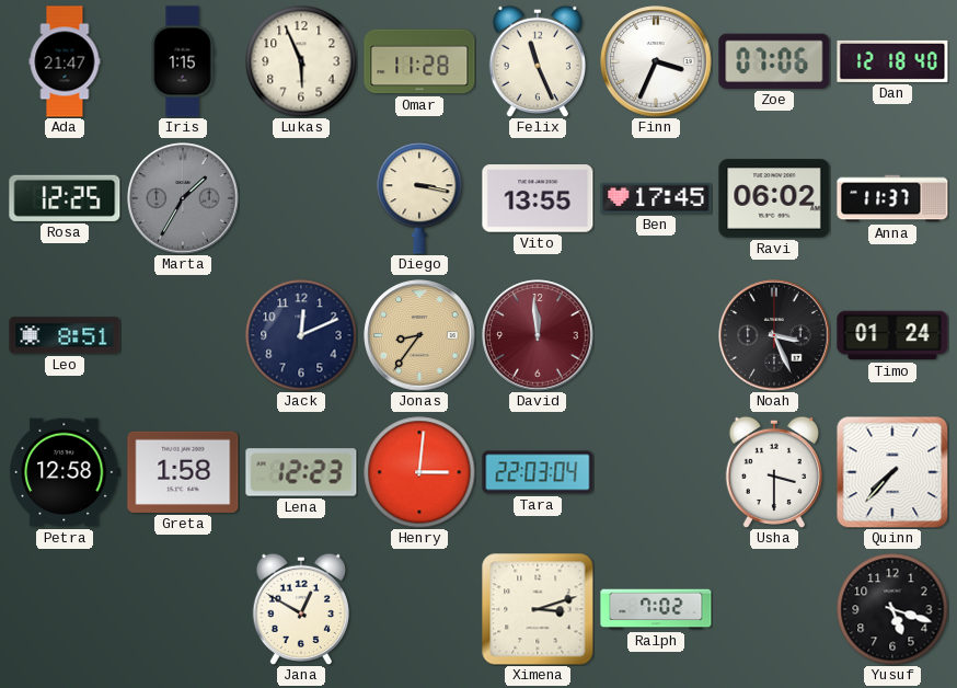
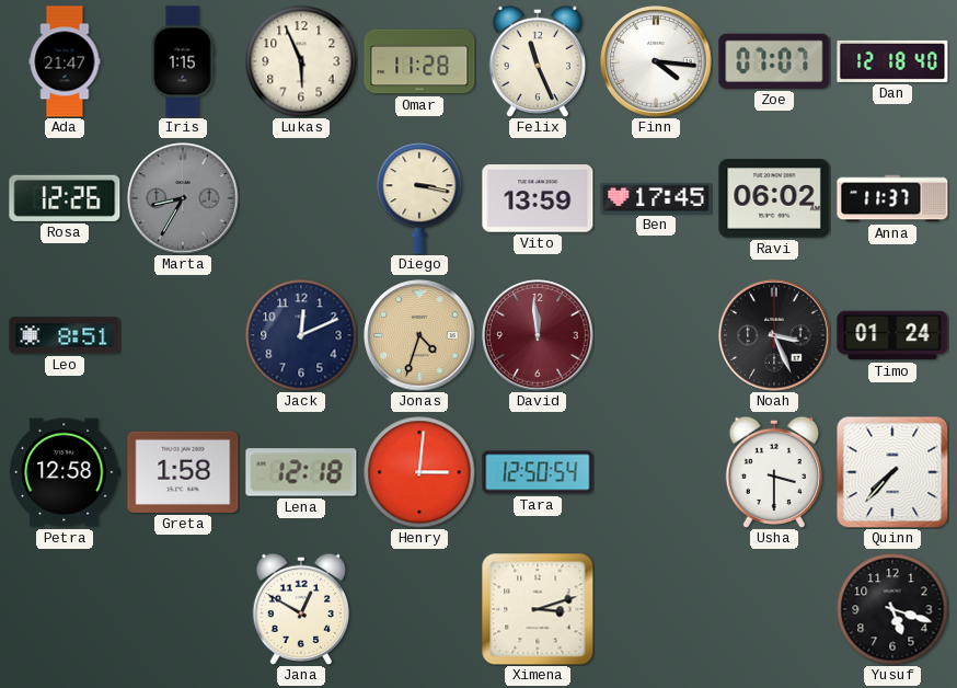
Finn: 3:34 -> 4:16 (656, 61)
Zoe: 07:06 -> 07:07 (774, 61)
Rosa: 12:25 -> 12:26 (65, 198)
Marta: 1:35 -> 8:35 (183, 198)
Vito: 13:55 -> 13:59 (538, 198)
Jonas: 8:36 -> 4:33 (419, 335)
Lena: 12:23 -> 12:18 (301, 472)
Tara: 22:03 -> 12:50 (538, 472)
Ralph: 7:02 -> none (656, 609)
